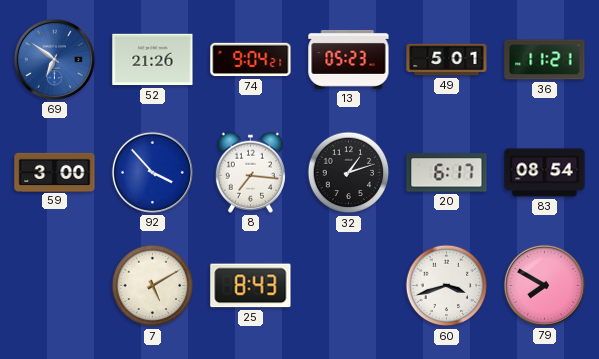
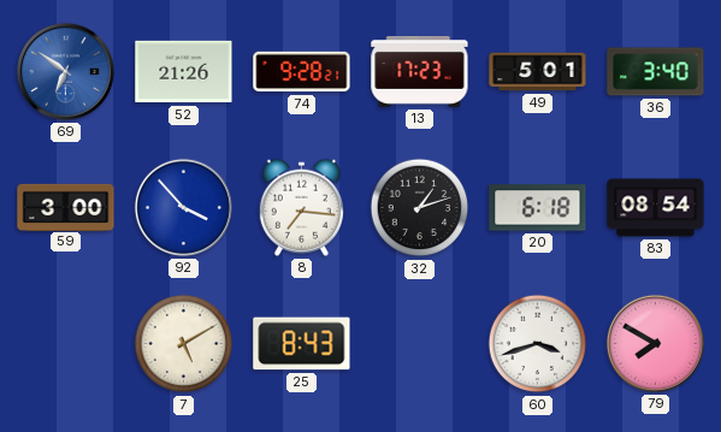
74: 9:04 -> 9:28 (302, 72)
13: 05:23 -> 17:23 (420, 71)
36: 11:21 -> 3:40 (656, 72)
20: 6:17 -> 6:18 (538, 208)
